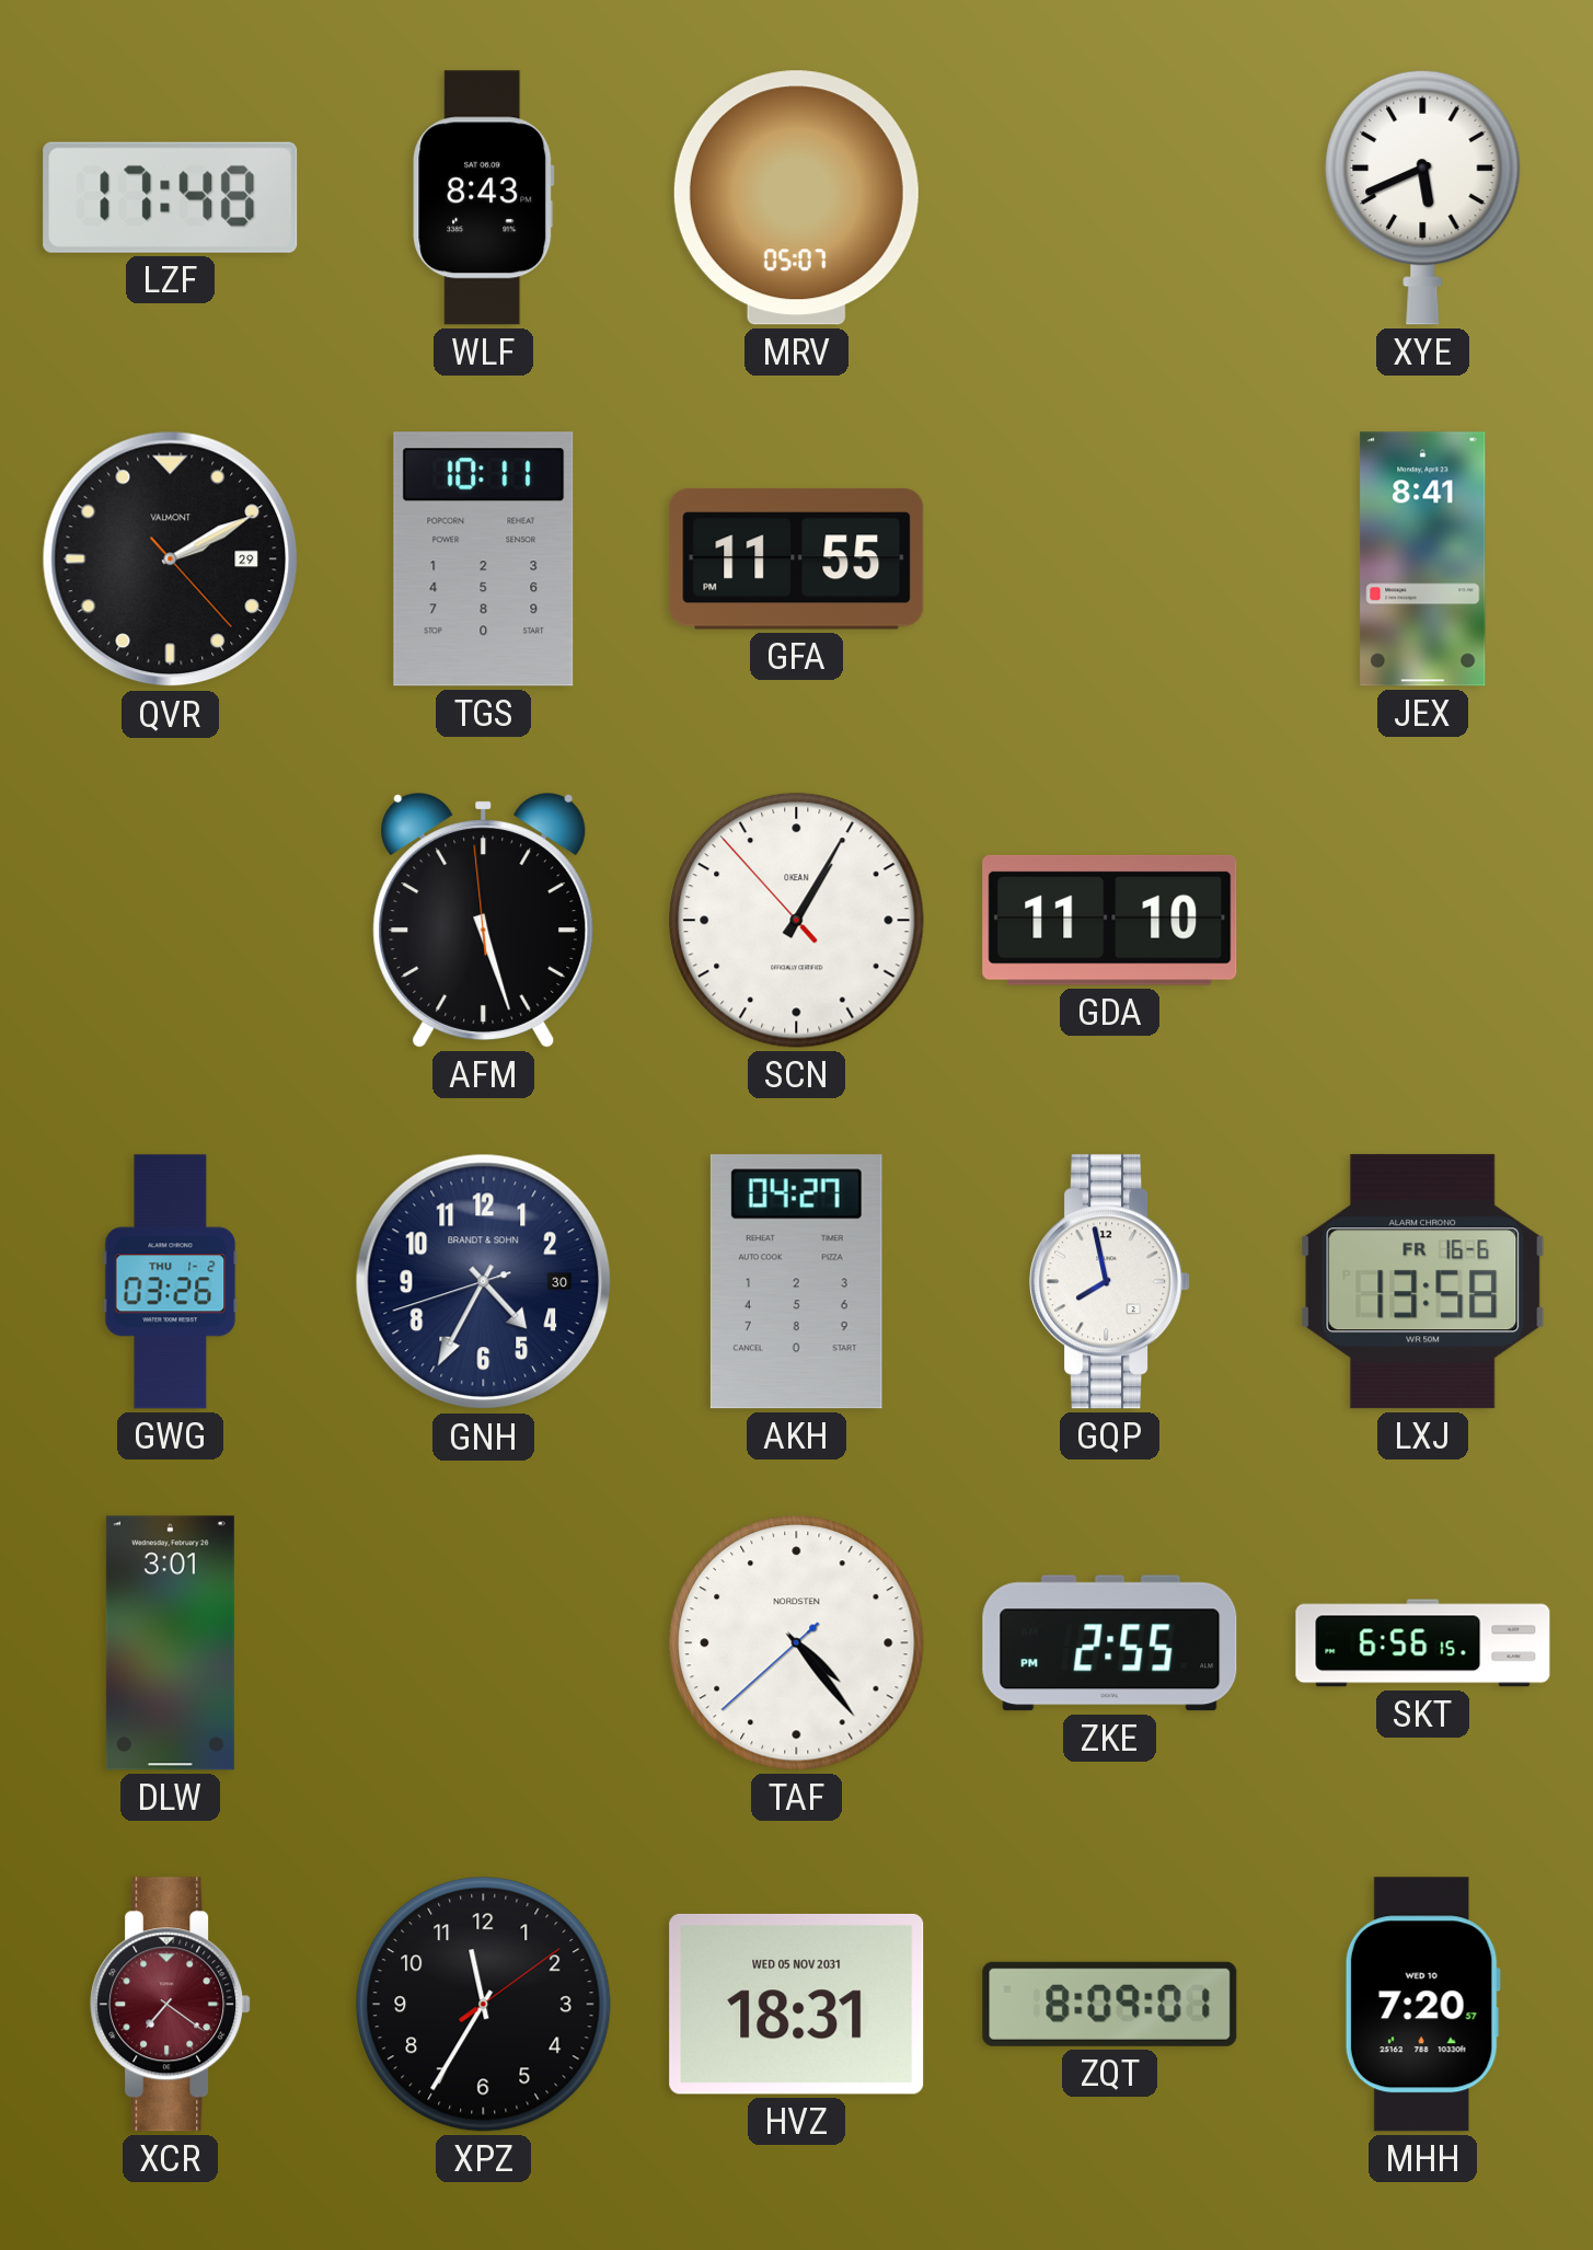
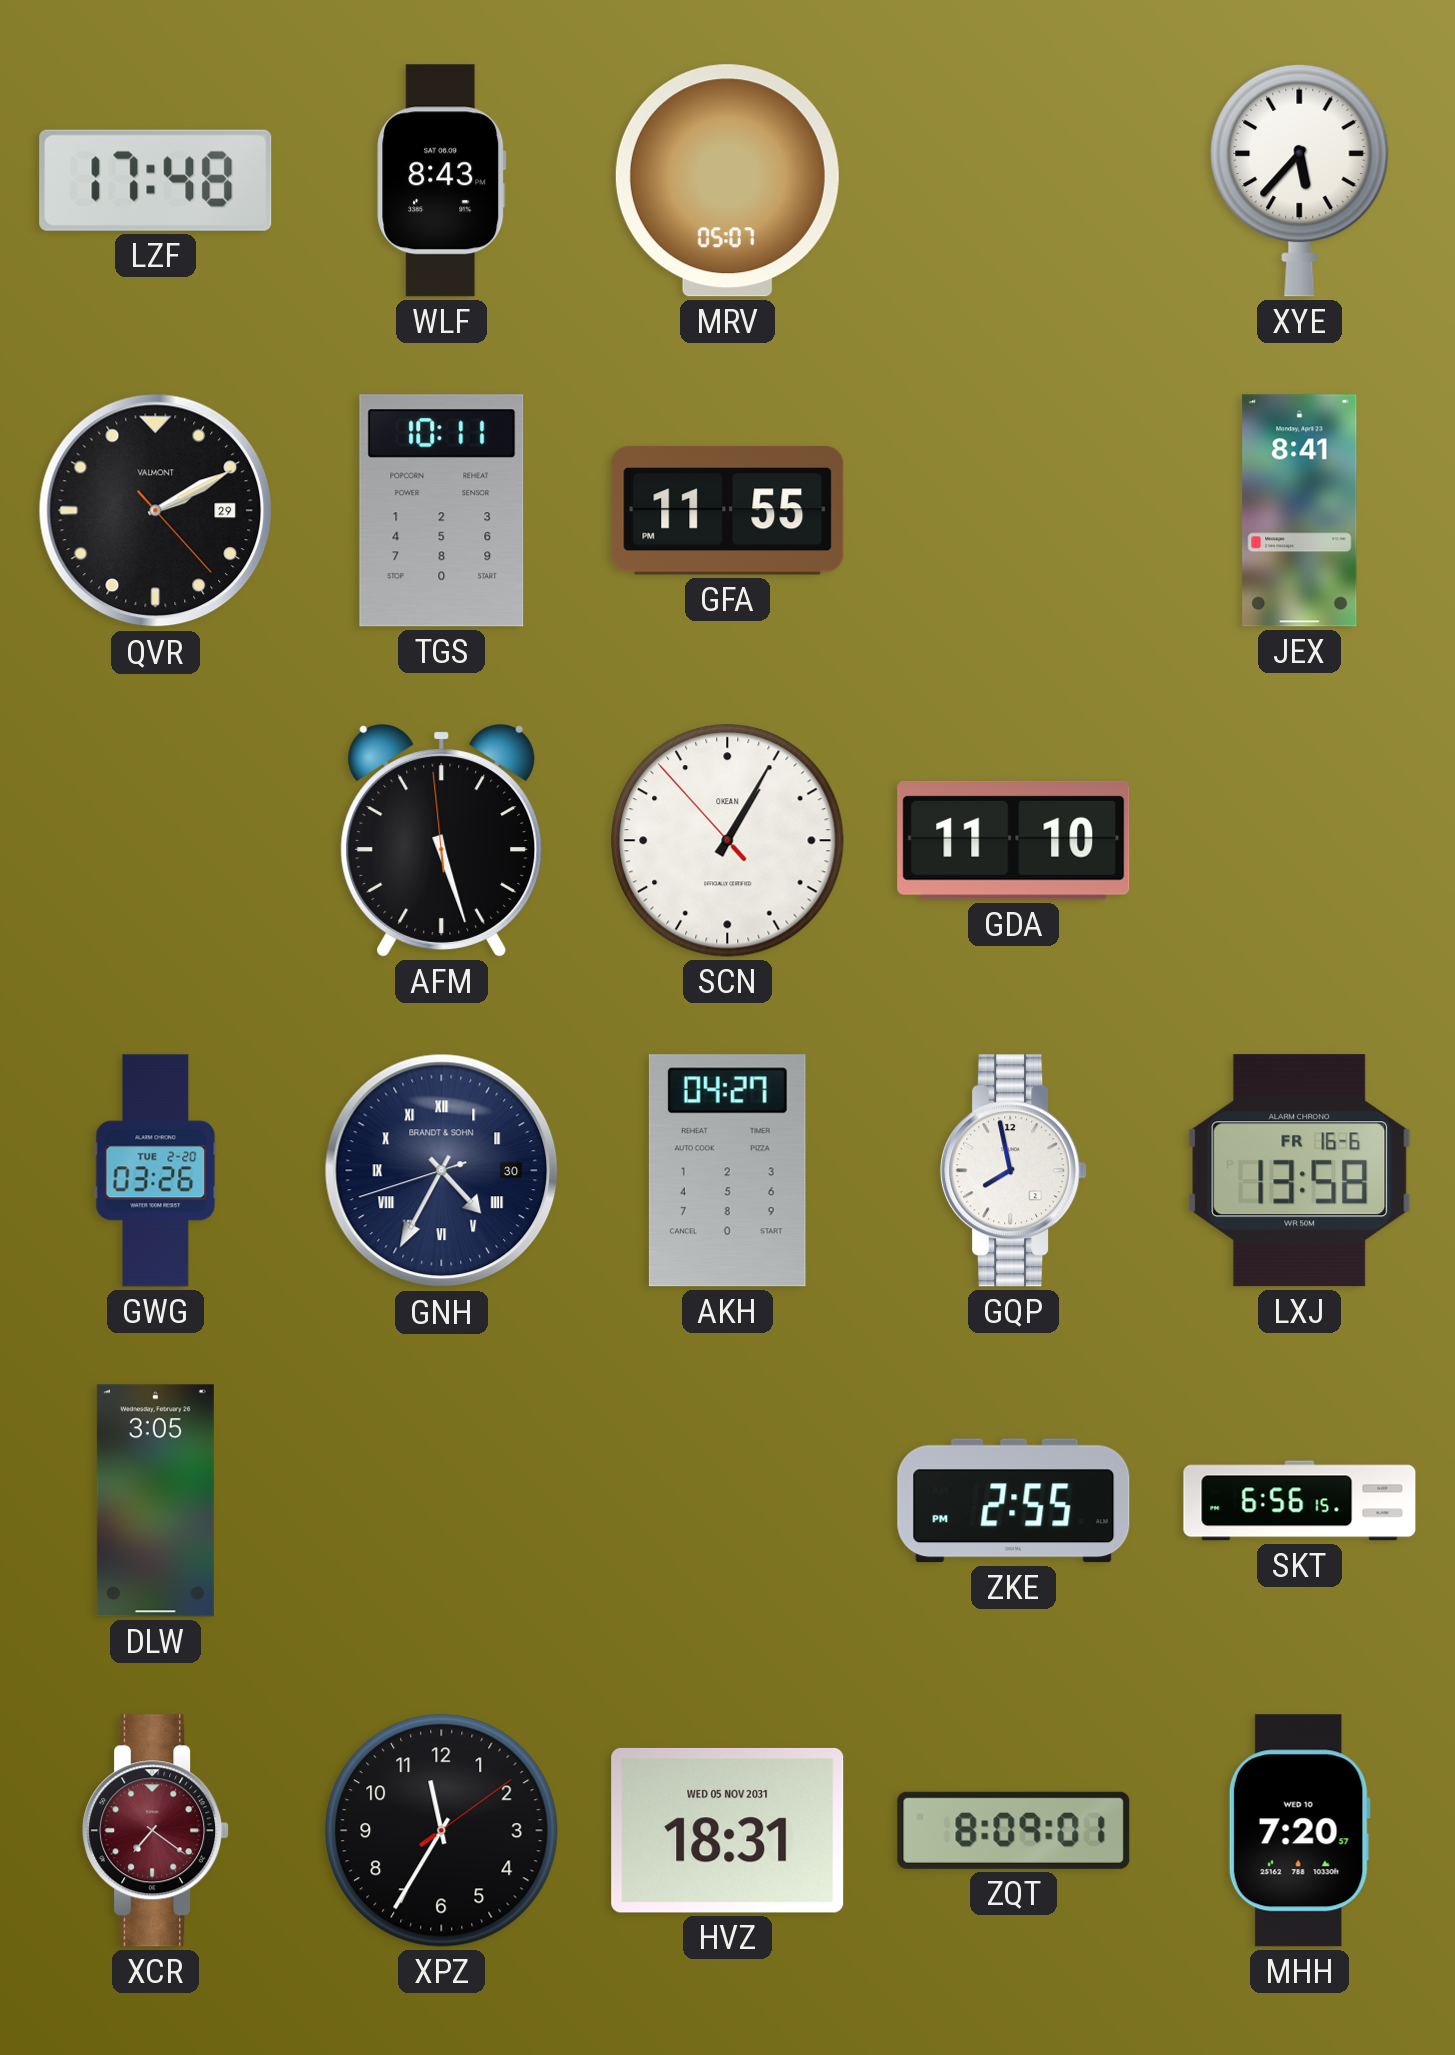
XYE: 5:41 -> 5:37 (1300, 180)
GWG date: THU 1-2 -> TUE 2-20 (156, 1171)
GNH numerals: Arabic -> Roman (442, 1171)
DLW: 3:01 -> 3:05 (155, 1501)
TAF: 4:23 -> none (797, 1643)
